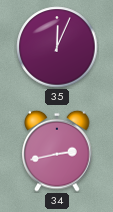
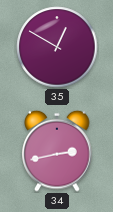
35: 12:04 -> 12:50 (57, 47)
